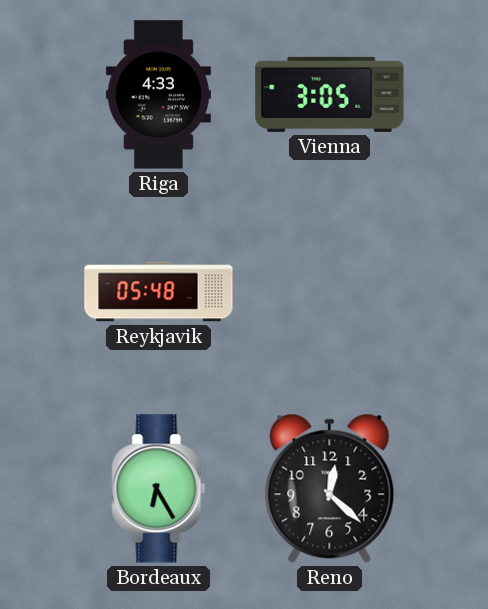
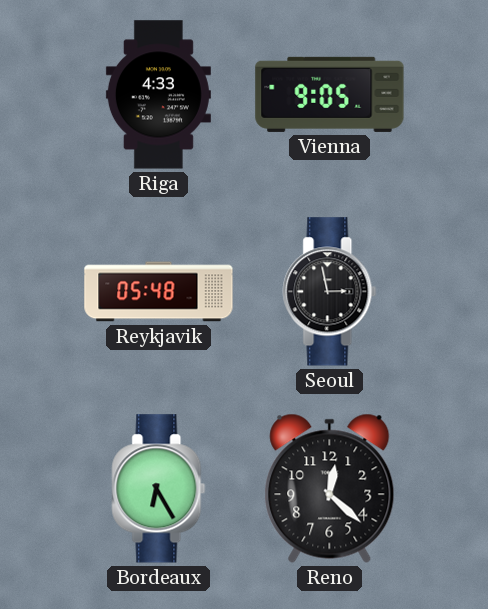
Vienna: 3:05 -> 9:05 (330, 94)
Seoul: none -> 2:58 (330, 292)
